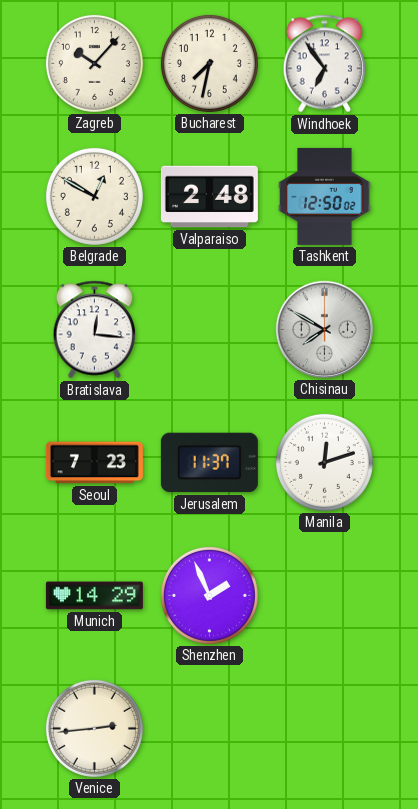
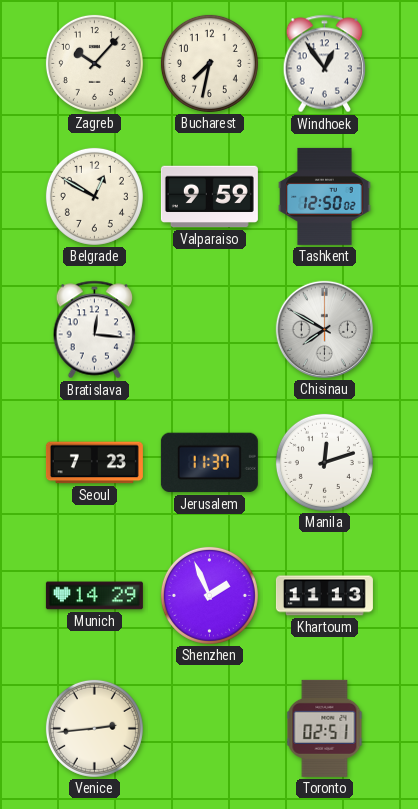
Windhoek: 6:54 -> 12:54 (325, 64)
Valparaiso: 2:48 -> 9:59 (209, 197)
Khartoum: none -> 11:13 (324, 596)
Toronto: none -> 02:51 (325, 728)
